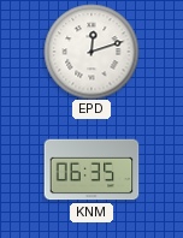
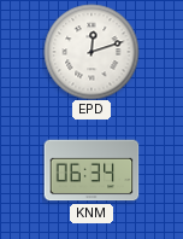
KNM: 06:35 -> 06:34 (91, 170)
